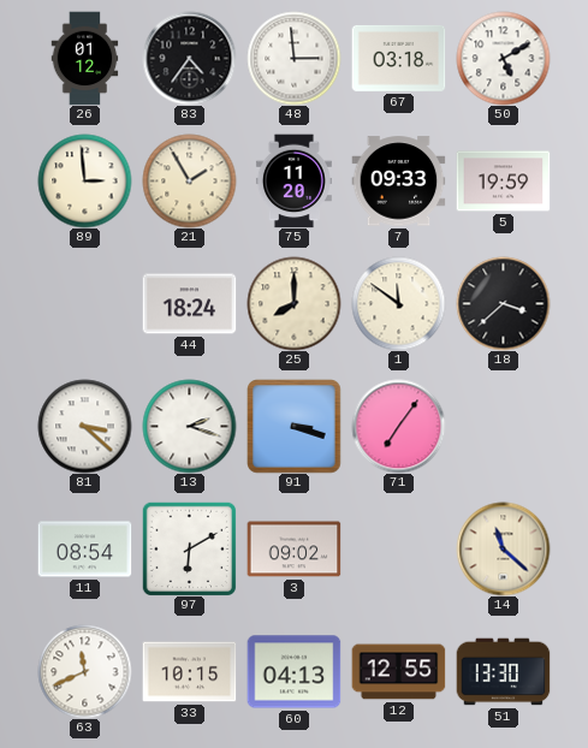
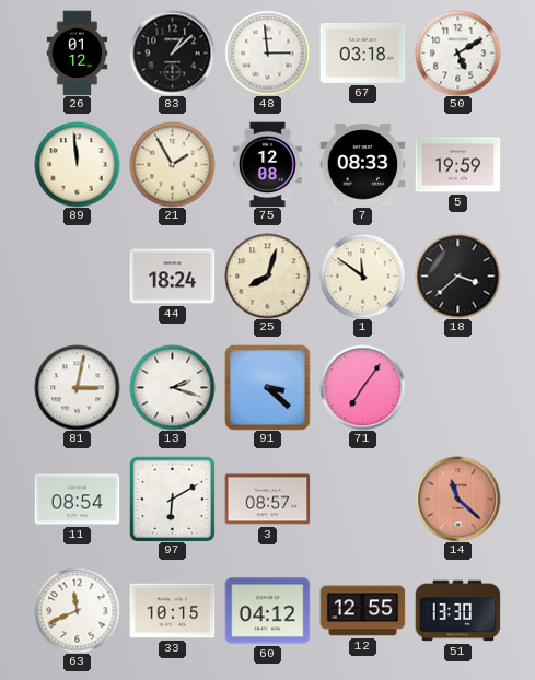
83: 4:36 -> 1:08 (172, 52)
89: 2:59 -> 11:59 (77, 164)
75: 11:20 -> 12:08 (267, 164)
7: 09:33 -> 08:33 (362, 165)
25: 8:00 -> 8:03 (267, 275)
81: 3:22 -> 3:02 (77, 387)
91: 3:18 -> 3:22 (268, 388)
3: 09:02 -> 08:57 (267, 500)
14 dial: cream -> salmon (457, 499)
60: 04:13 -> 04:12 (267, 611)
